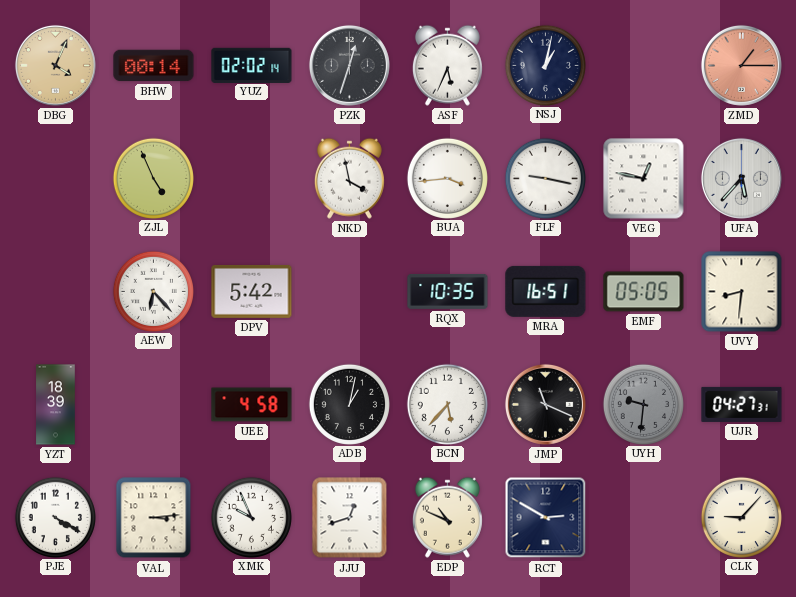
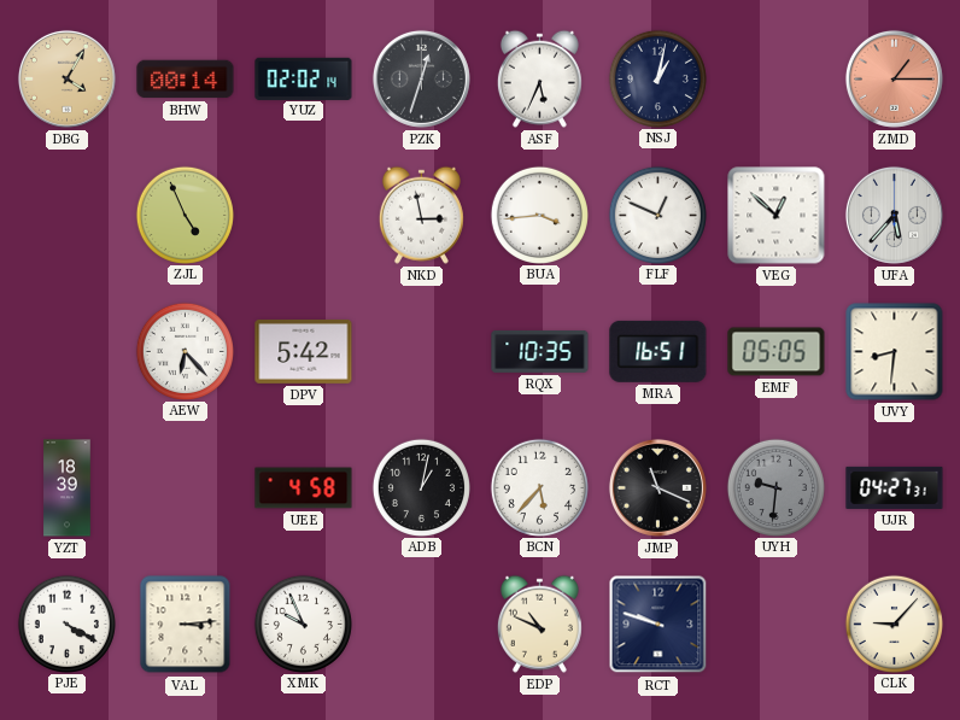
DBG: 4:04 -> 4:05 (66, 78)
NKD: 3:58 -> 2:58 (421, 215)
FLF: 9:17 -> 12:49 (657, 215)
VEG: 12:47 -> 12:52 (777, 216)
JJU: 12:42 -> none (350, 518)
RCT: 2:50 -> 9:48 (658, 625)
